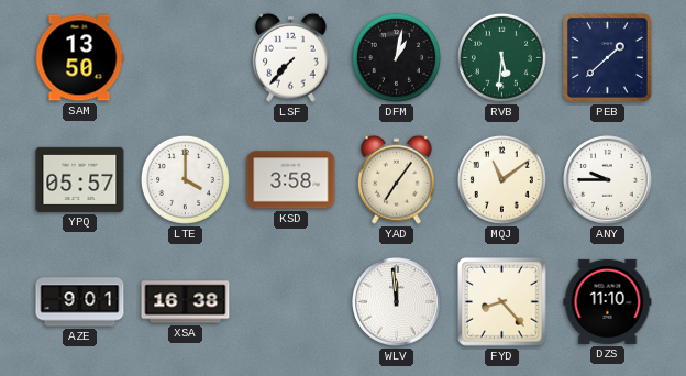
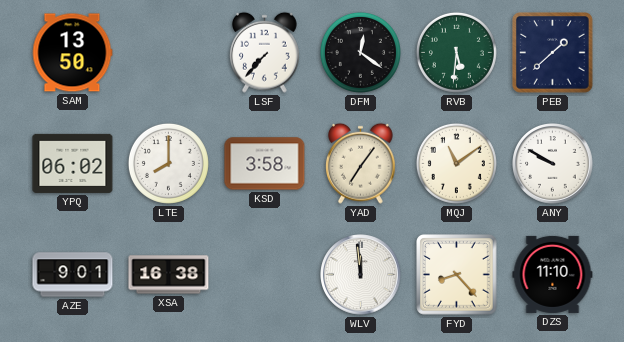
DFM: 1:02 -> 12:21 (360, 52)
YPQ: 05:57 -> 06:02 (73, 163)
LTE: 4:00 -> 8:00 (168, 163)
ANY: 9:45 -> 9:50 (553, 164)
